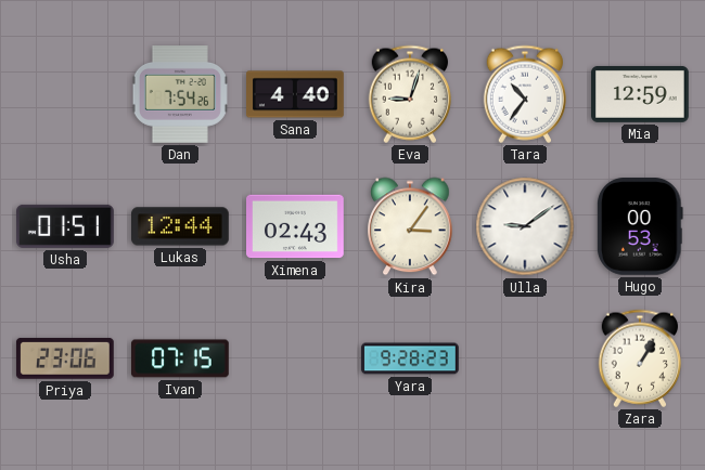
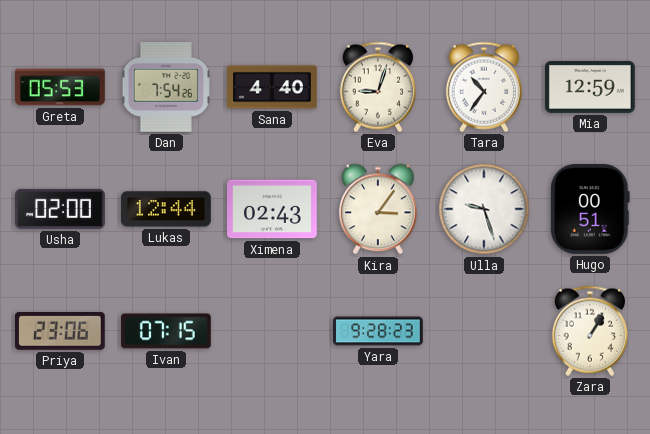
Greta: none -> 05:53 (61, 87)
Usha: 01:51 -> 02:00 (61, 209)
Ulla: 9:09 -> 9:27 (484, 209)
Hugo: 00:53 -> 00:51 (591, 210)
